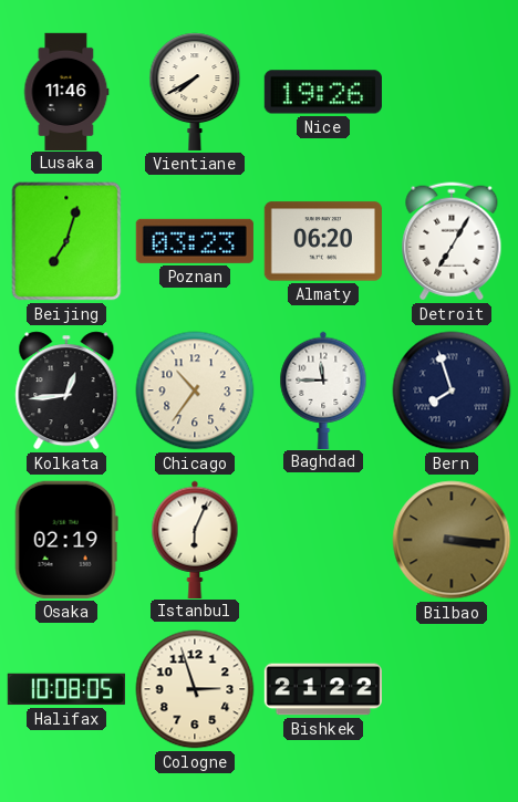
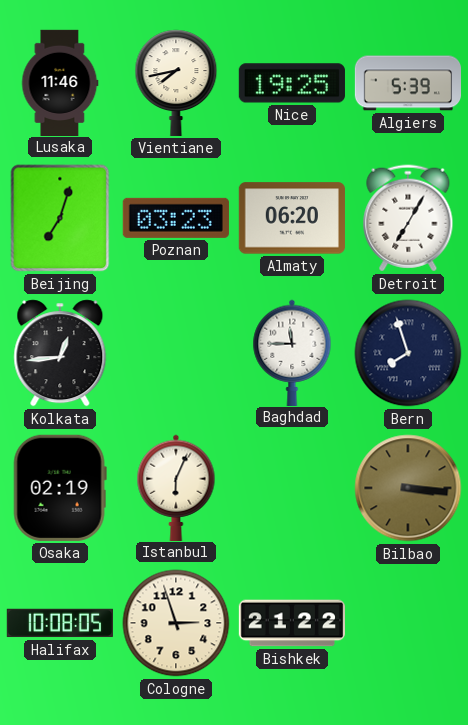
Vientiane: 7:40 -> 7:43 (176, 83)
Nice: 19:26 -> 19:25 (292, 83)
Algiers: none -> 5:39 (407, 83)
Chicago: 10:36 -> none (195, 390)
